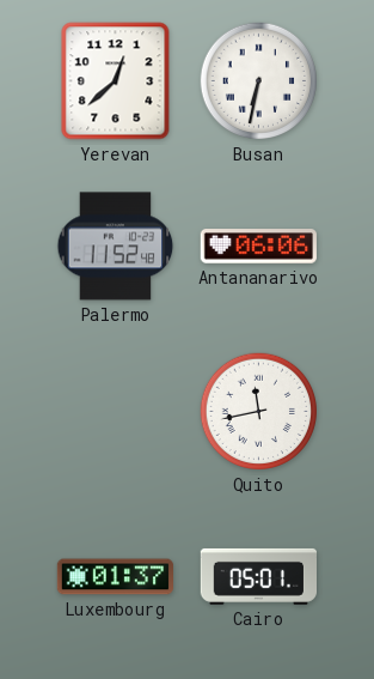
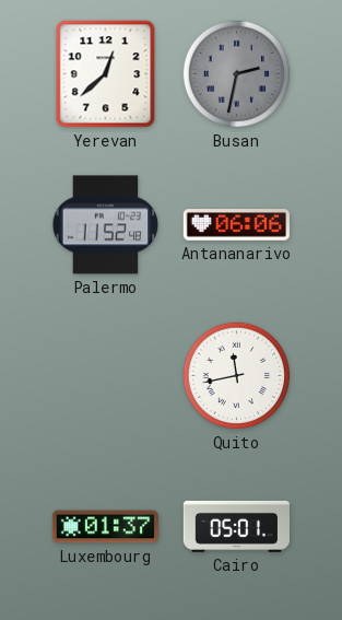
Busan: 6:32 -> 2:32 (237, 74)
Busan dial: white -> grey (237, 74)
